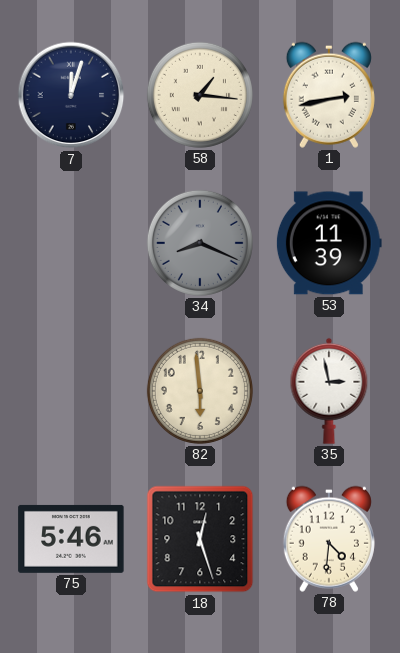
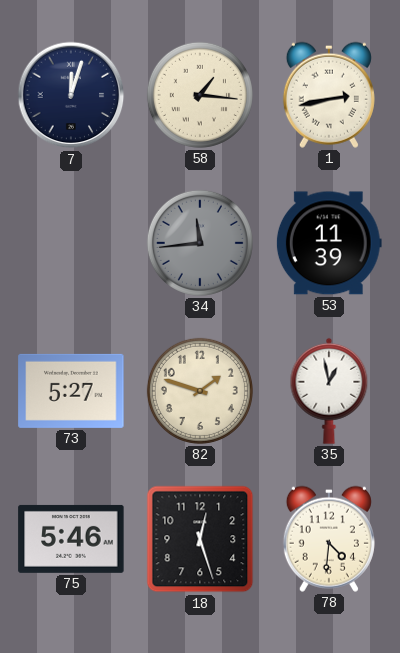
34: 8:19 -> 11:44 (200, 243)
73: none -> 5:27 (71, 391)
82: 5:59 -> 1:48 (200, 391)
35: 2:58 -> 12:58 (329, 391)
